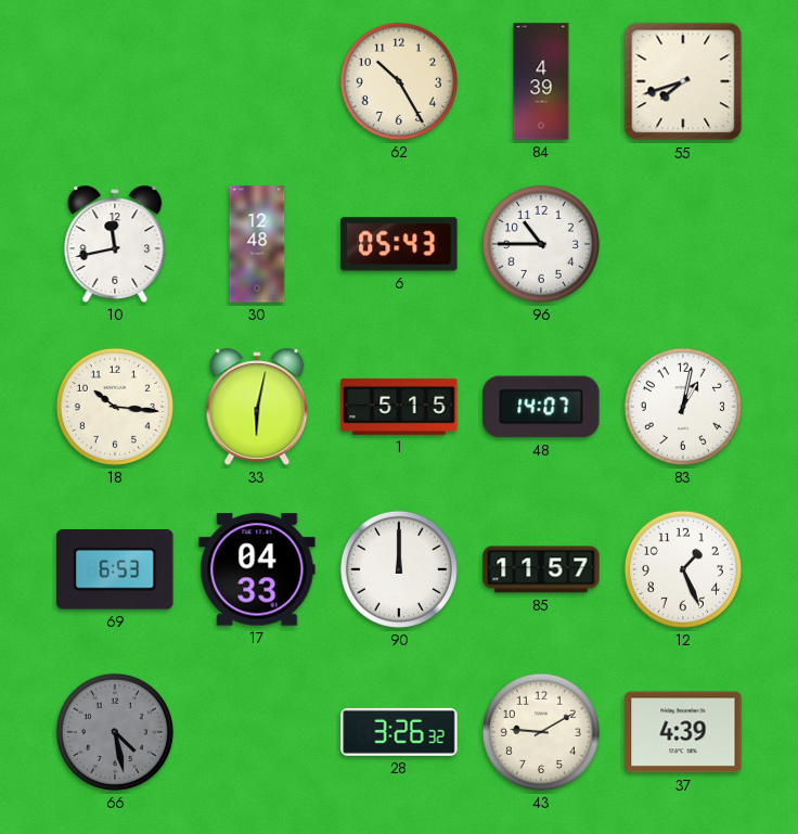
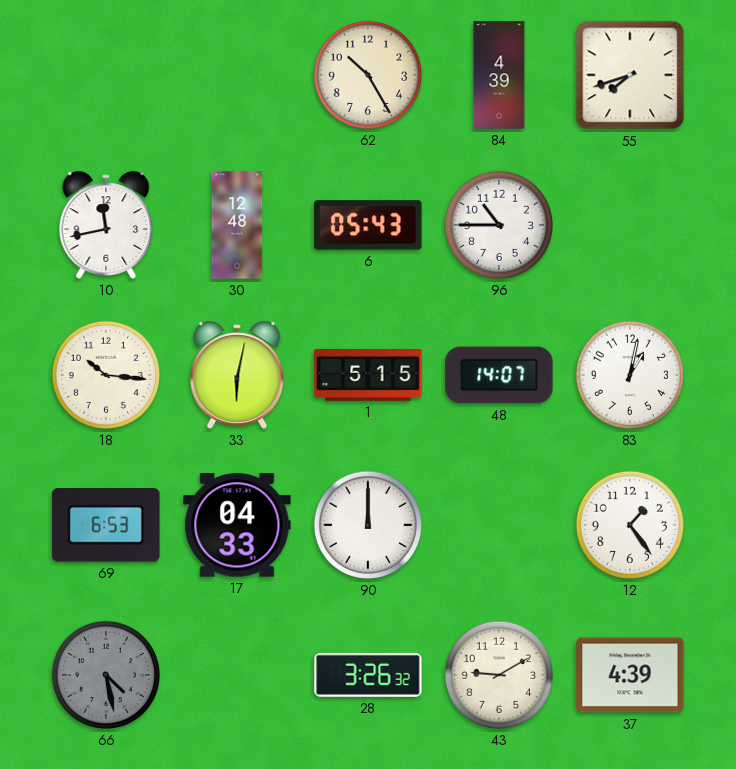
85: 11:57 -> none (541, 569)
12: 1:26 -> 1:24 (630, 525)
